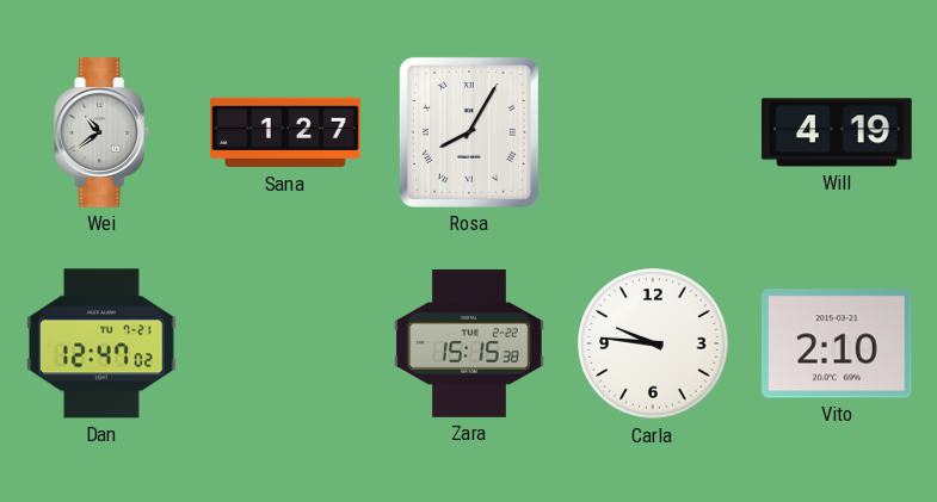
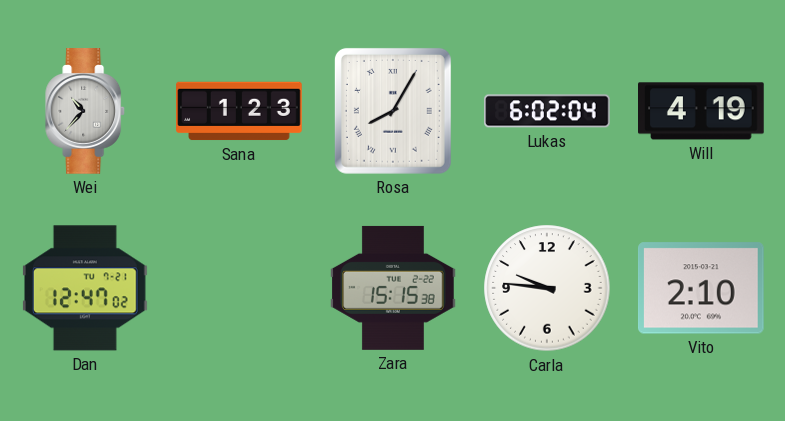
Wei: 10:39 -> 10:37 (86, 111)
Sana: 1:27 -> 1:23 (239, 111)
Lukas: none -> 6:02 (547, 111)
